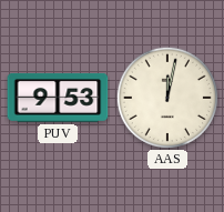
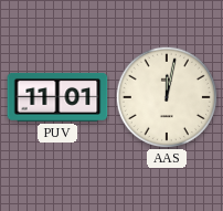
PUV: 9:53 -> 11:01 (57, 97)
